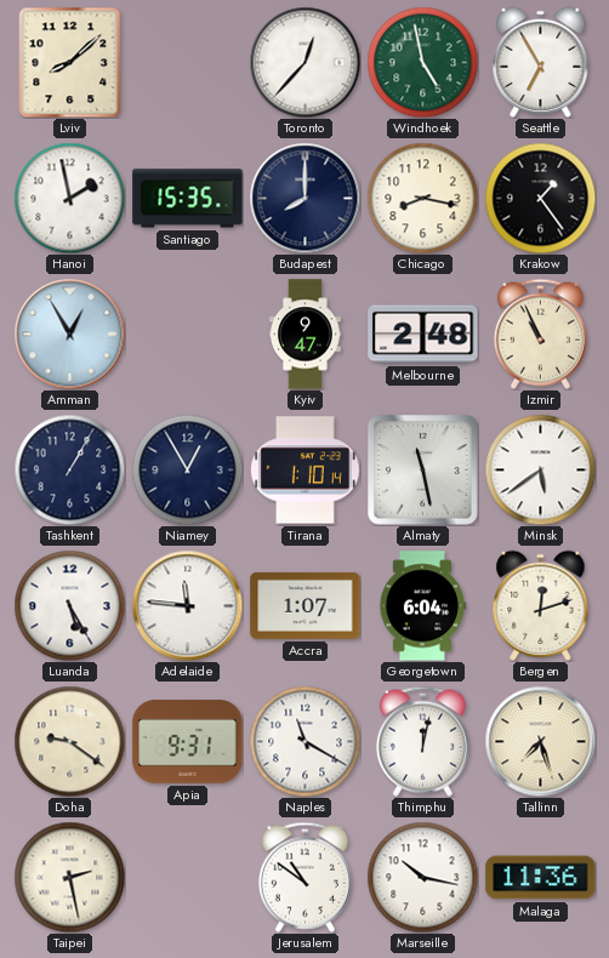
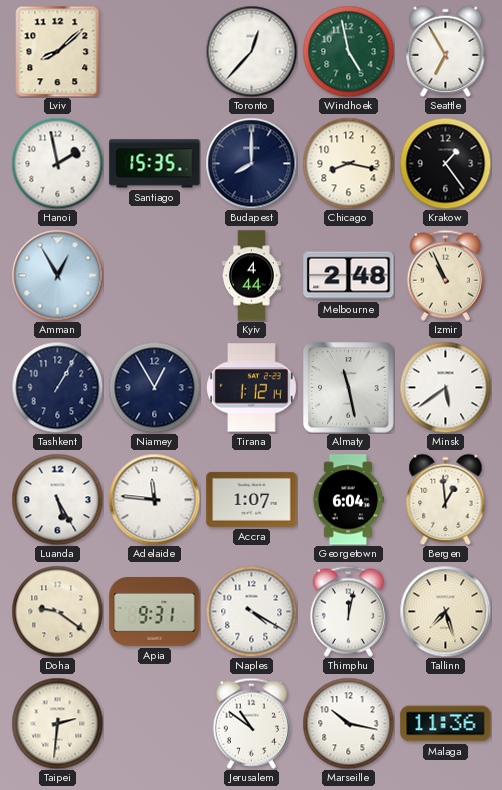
Kyiv: 9:47 -> 4:44 (251, 276)
Tirana: 1:10 -> 1:12 (252, 388)
Bergen: 12:12 -> 12:59 (446, 499)
Naples: 11:20 -> 4:20 (251, 611)
Taipei: 2:28 -> 2:31 (57, 723)
